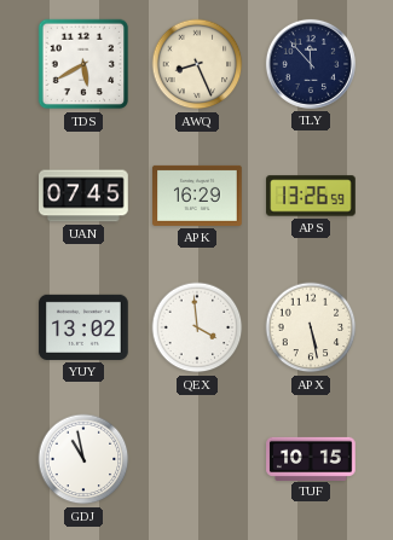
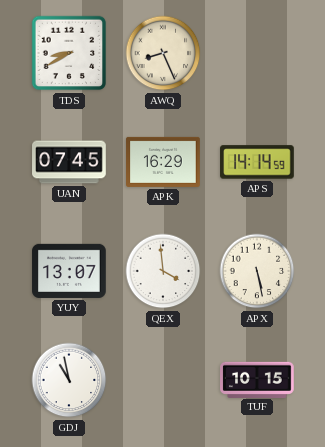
TDS: 5:40 -> 8:40 (69, 53)
TLY: 11:53 -> none (311, 64)
APS: 13:26 -> 14:14 (257, 162)
YUY: 13:02 -> 13:07 (69, 271)
